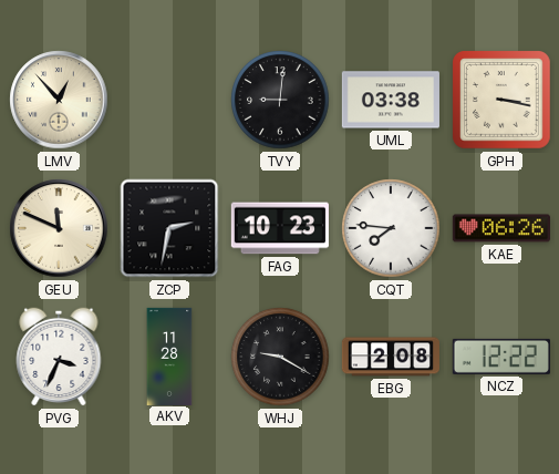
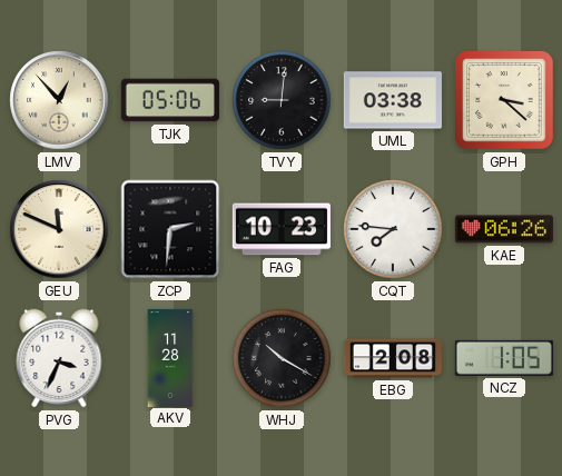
TJK: none -> 05:06 (170, 100)
GPH: 3:17 -> 3:22 (505, 101)
ZCP: 2:32 -> 2:31 (170, 229)
WHJ: 9:20 -> 10:20 (282, 358)
NCZ: 12:22 -> 1:05 (504, 358)
